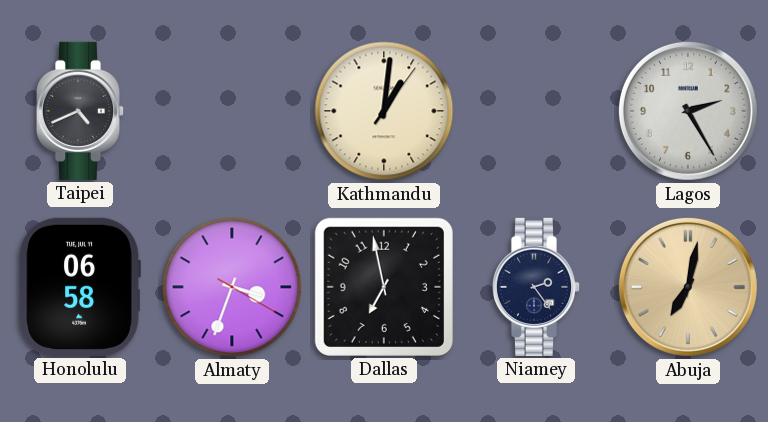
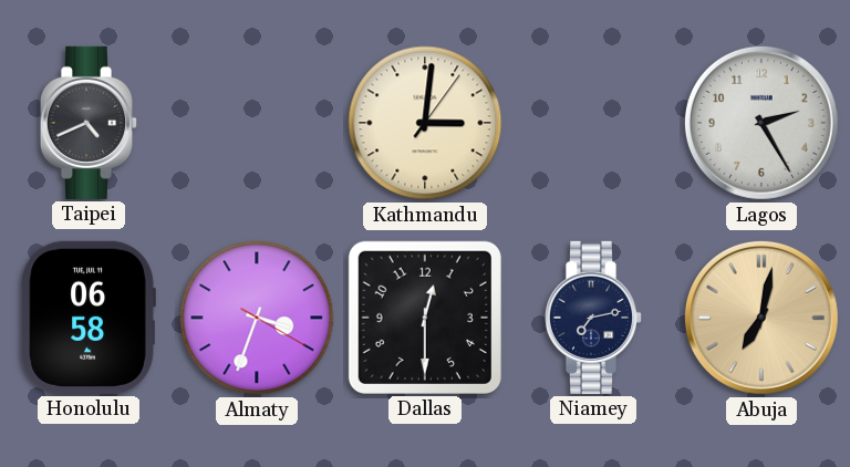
Kathmandu: 1:01 -> 3:01 (425, 123)
Dallas: 6:58 -> 12:30 (425, 318)
Niamey: 2:24 -> 7:13 (593, 318)
